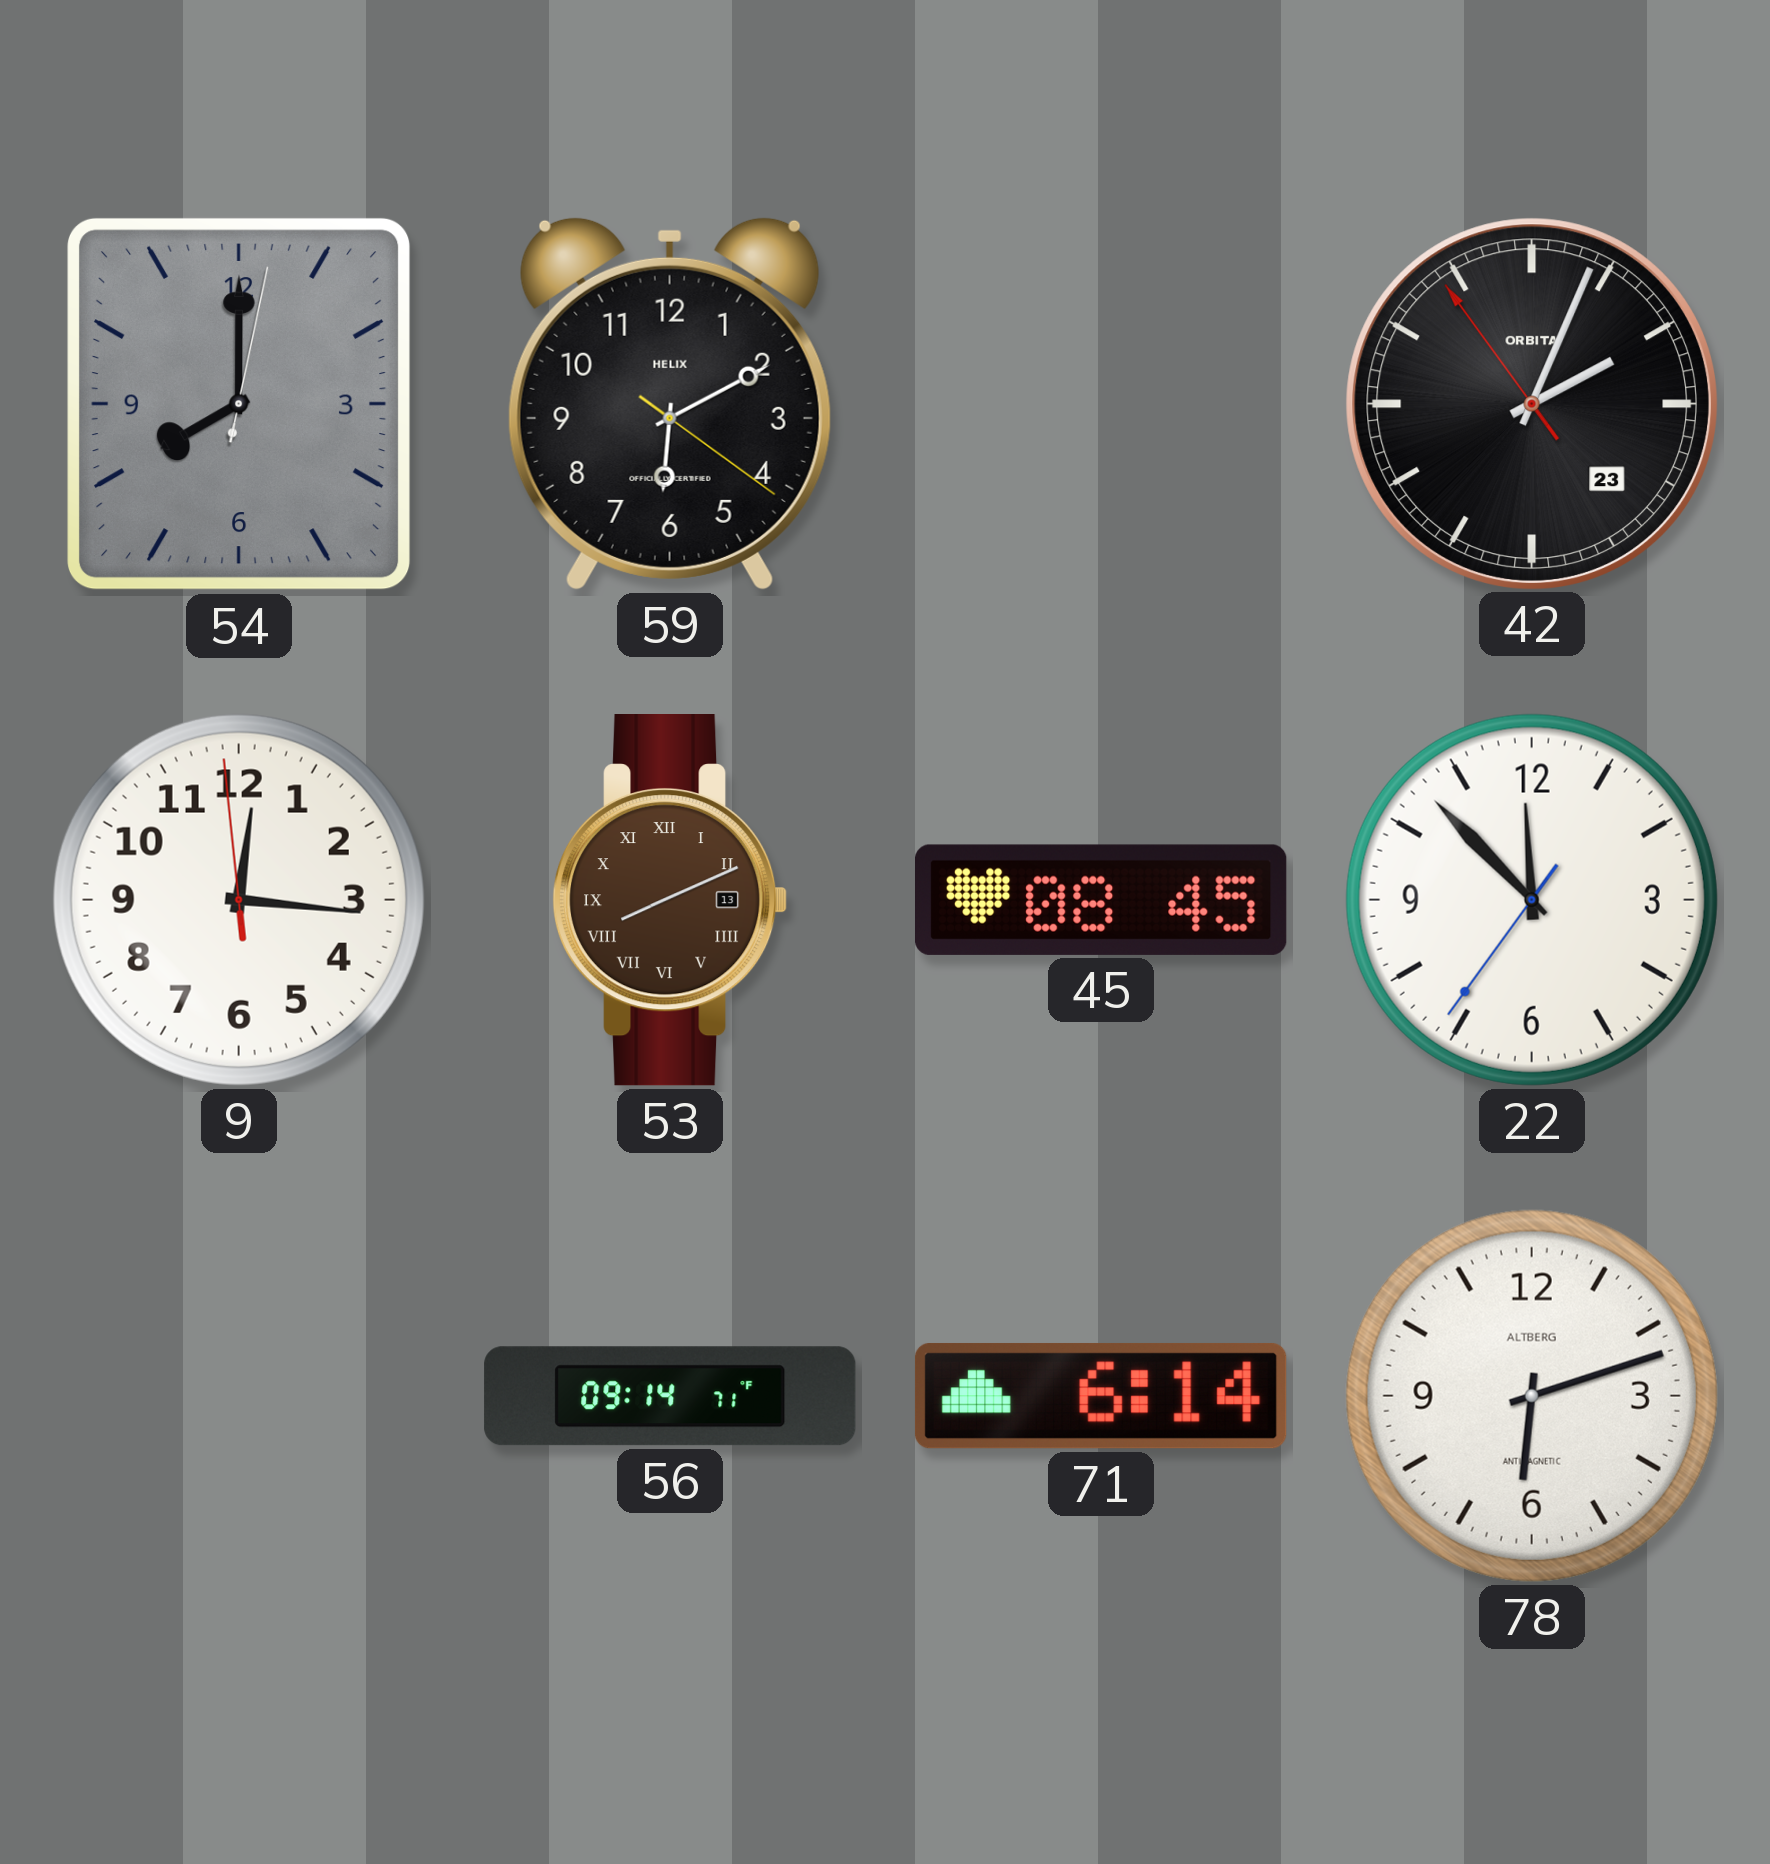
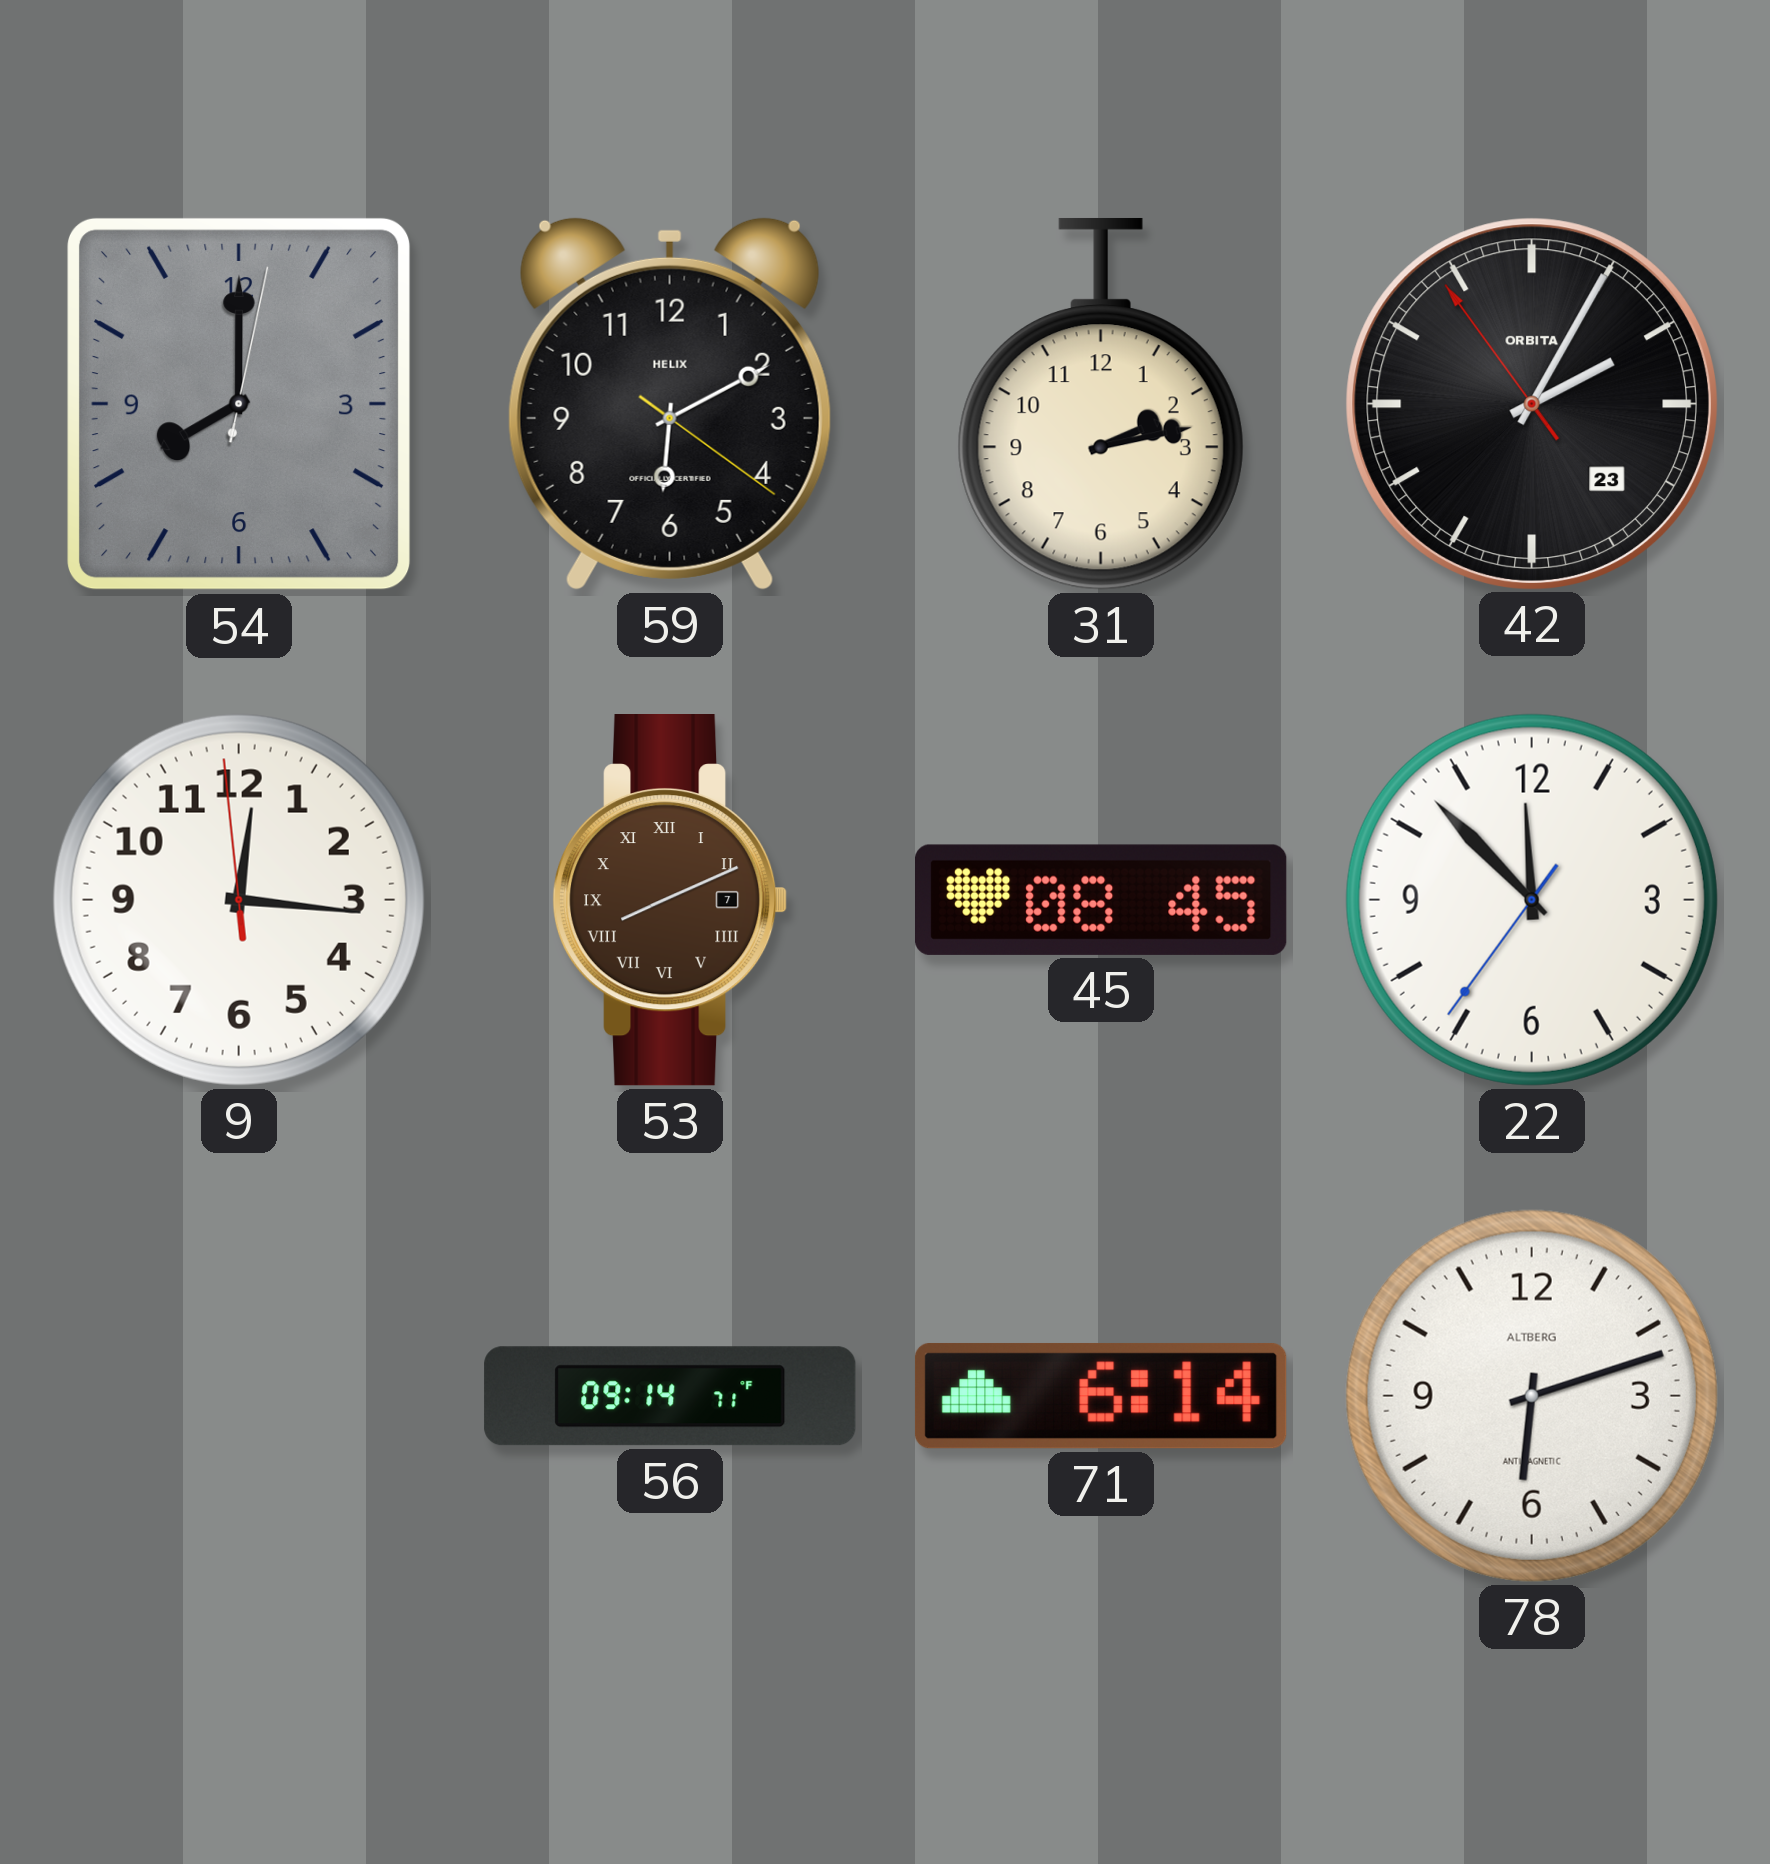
31: none -> 2:13 (1101, 404)
42: 2:03 -> 2:04 (1531, 403)
53 date: 13 -> 7 (670, 901)
